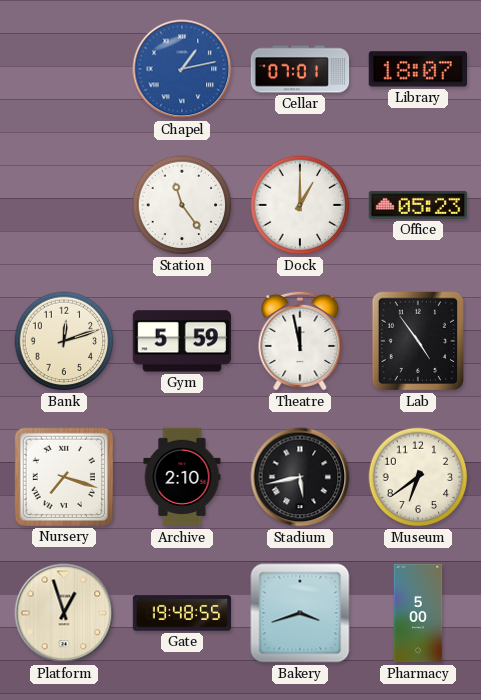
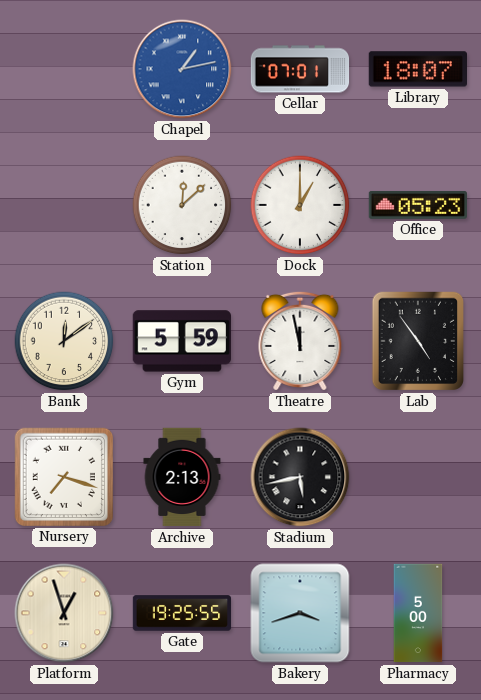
Station: 11:24 -> 12:08 (182, 205)
Bank: 12:12 -> 12:09 (64, 341)
Archive: 2:10 -> 2:13 (182, 477)
Museum: 6:39 -> none (418, 477)
Gate: 19:48 -> 19:25 (182, 613)
